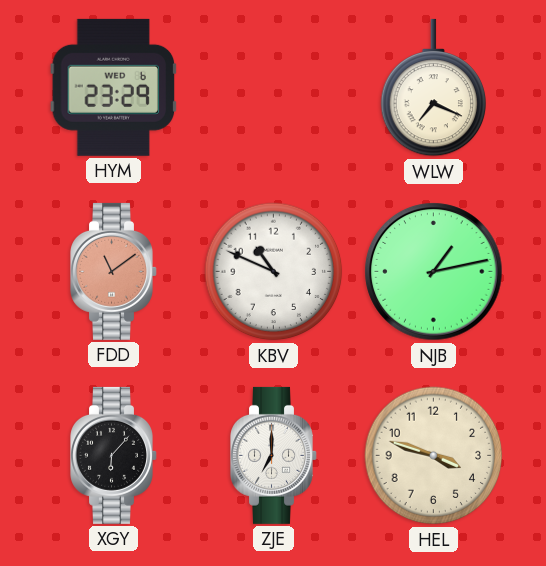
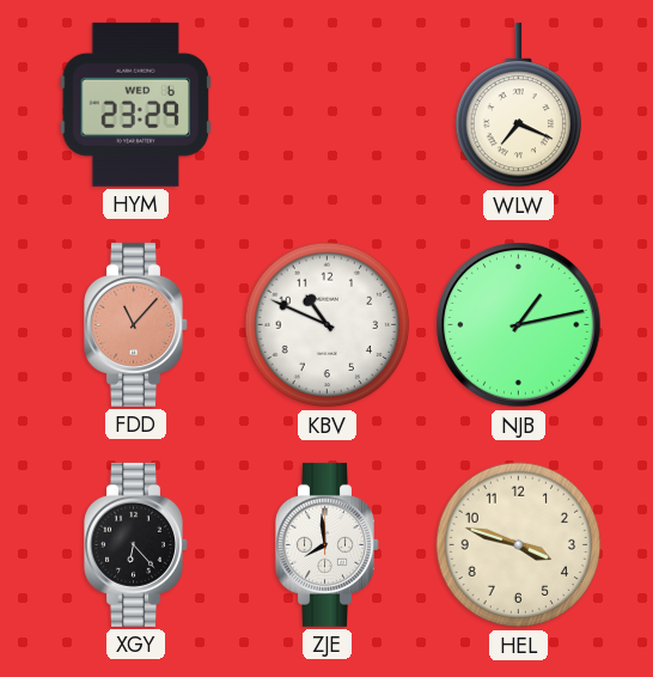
FDD: 11:09 -> 11:07 (136, 324)
XGY: 6:07 -> 6:23 (136, 544)
ZJE: 7:00 -> 7:59 (328, 544)
